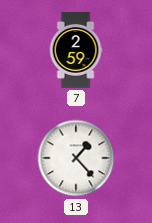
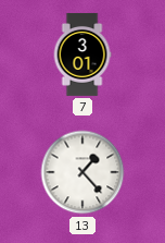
7: 2:59 -> 3:01 (82, 54)
